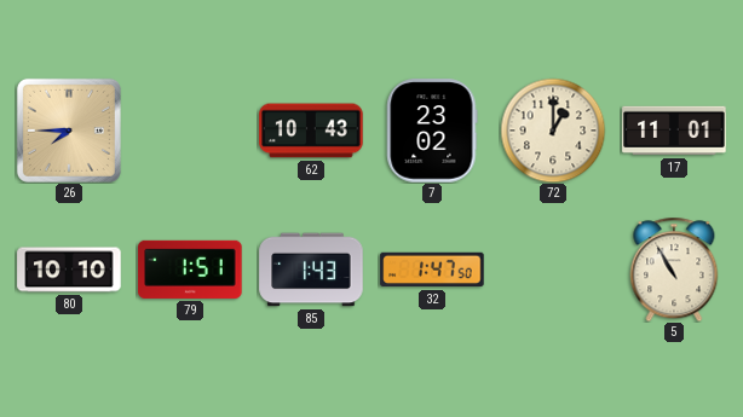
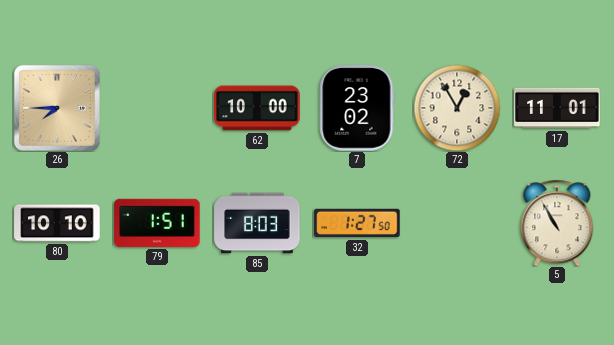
62: 10:43 -> 10:00 (257, 108)
72: 1:00 -> 12:55 (457, 108)
85: 1:43 -> 8:03 (257, 223)
32: 1:47 -> 1:27 (357, 223)
